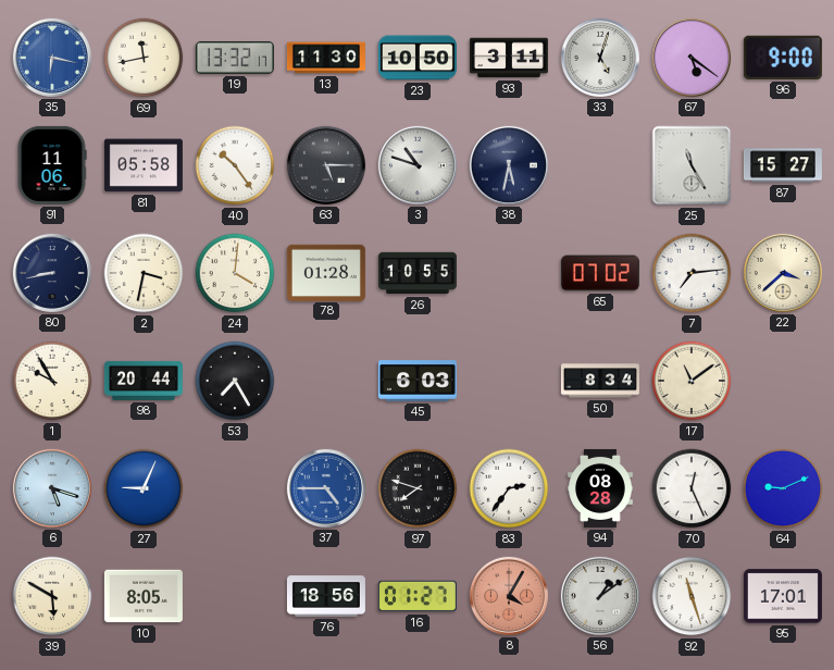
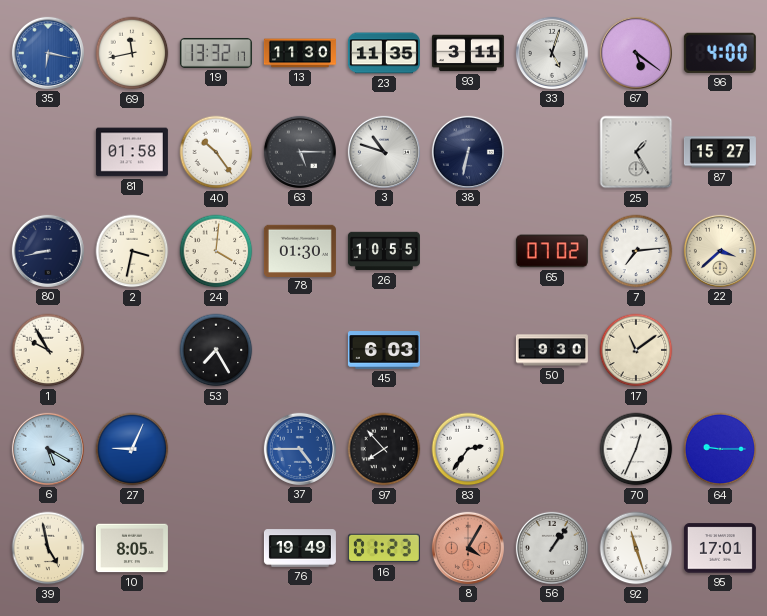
23: 10:50 -> 11:35 (384, 53)
96: 9:00 -> 4:00 (720, 53)
91: 11:06 -> none (52, 165)
81: 05:58 -> 01:58 (132, 152)
38: 5:32 -> 6:32 (468, 152)
25: 11:25 -> 1:25 (636, 152)
78: 01:28 -> 01:30 (300, 250)
98: 20:44 -> none (144, 381)
50: 8:34 -> 9:30 (552, 350)
6: 5:18 -> 5:20 (48, 449)
97: 7:48 -> 7:53 (384, 449)
94: 08:28 -> none (600, 488)
70: 12:26 -> 12:34 (636, 449)
64: 9:11 -> 9:15 (720, 449)
39: 5:50 -> 4:58 (48, 548)
76: 18:56 -> 19:49 (300, 548)
16: 01:27 -> 01:23 (384, 548)
56: 1:09 -> 1:06 (552, 548)
